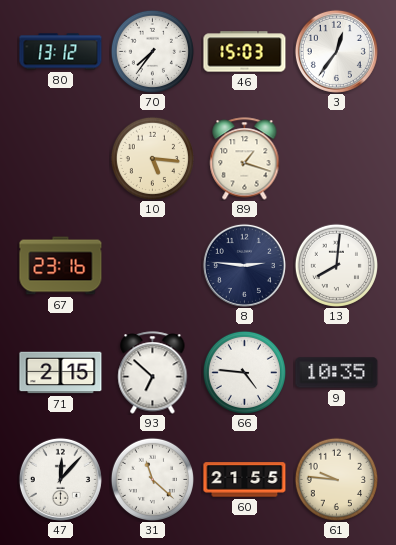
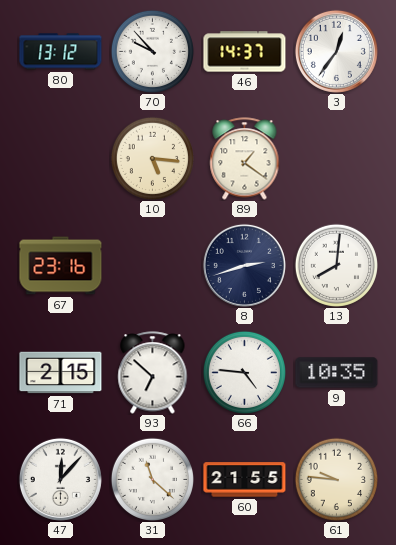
70: 7:36 -> 9:53 (152, 51)
46: 15:03 -> 14:37 (245, 52)
89: 1:18 -> 1:21 (245, 159)
8: 2:46 -> 2:42 (244, 265)
